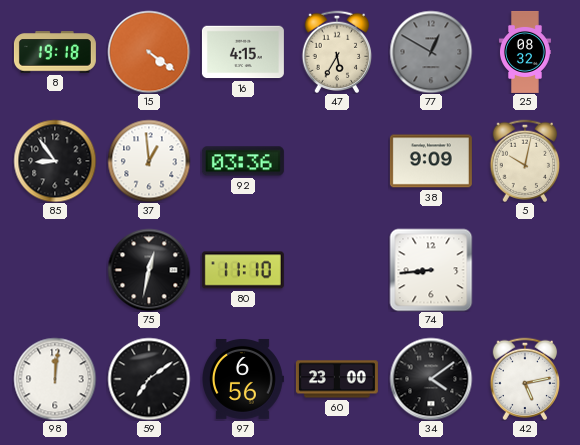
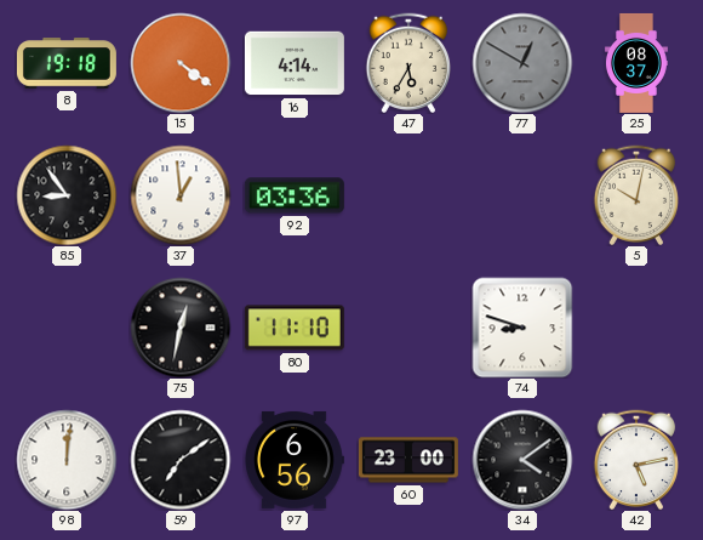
16: 4:15 -> 4:14 (295, 63)
25: 08:32 -> 08:37 (636, 63)
38: 9:09 -> none (431, 161)
74: 8:44 -> 8:48 (522, 328)
